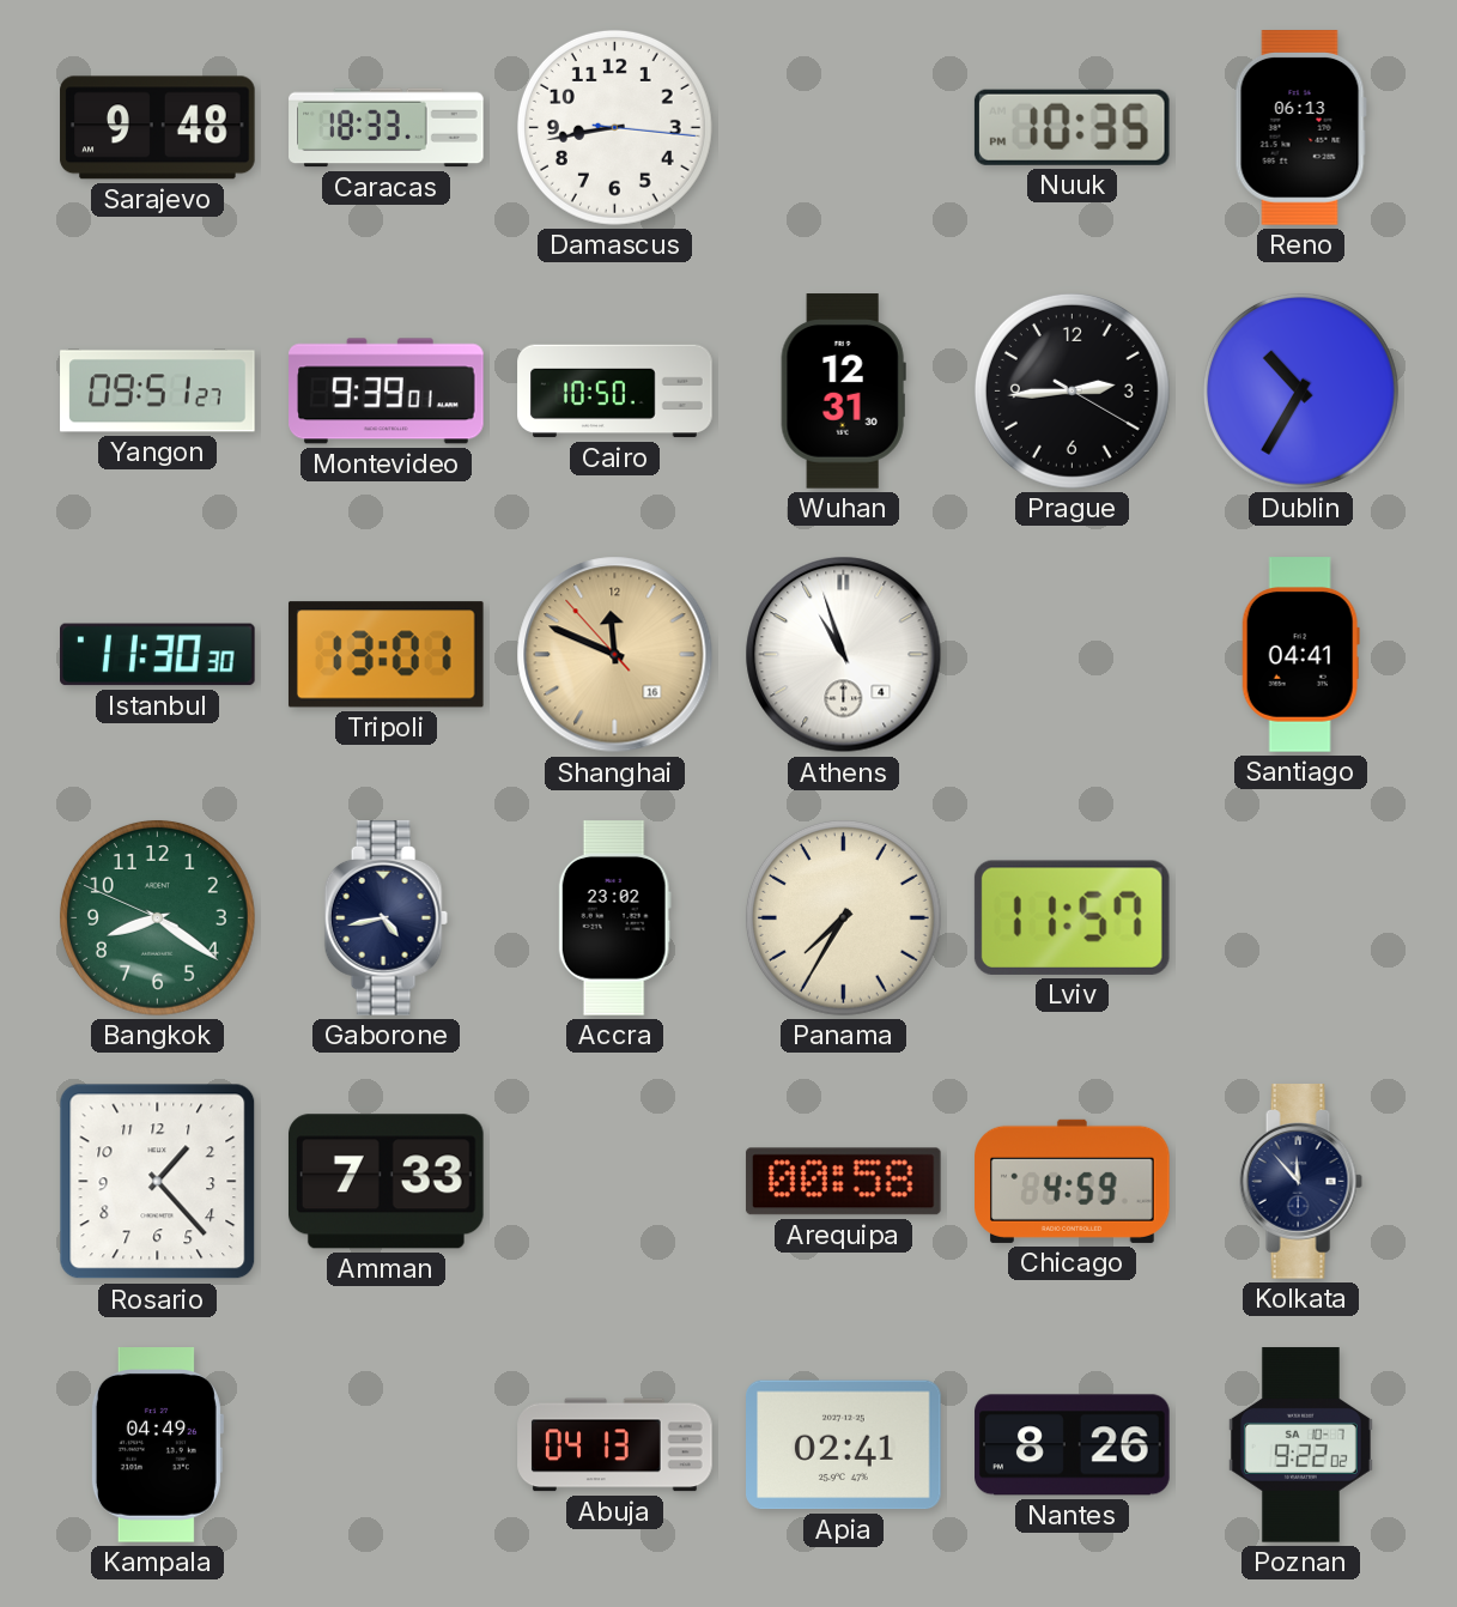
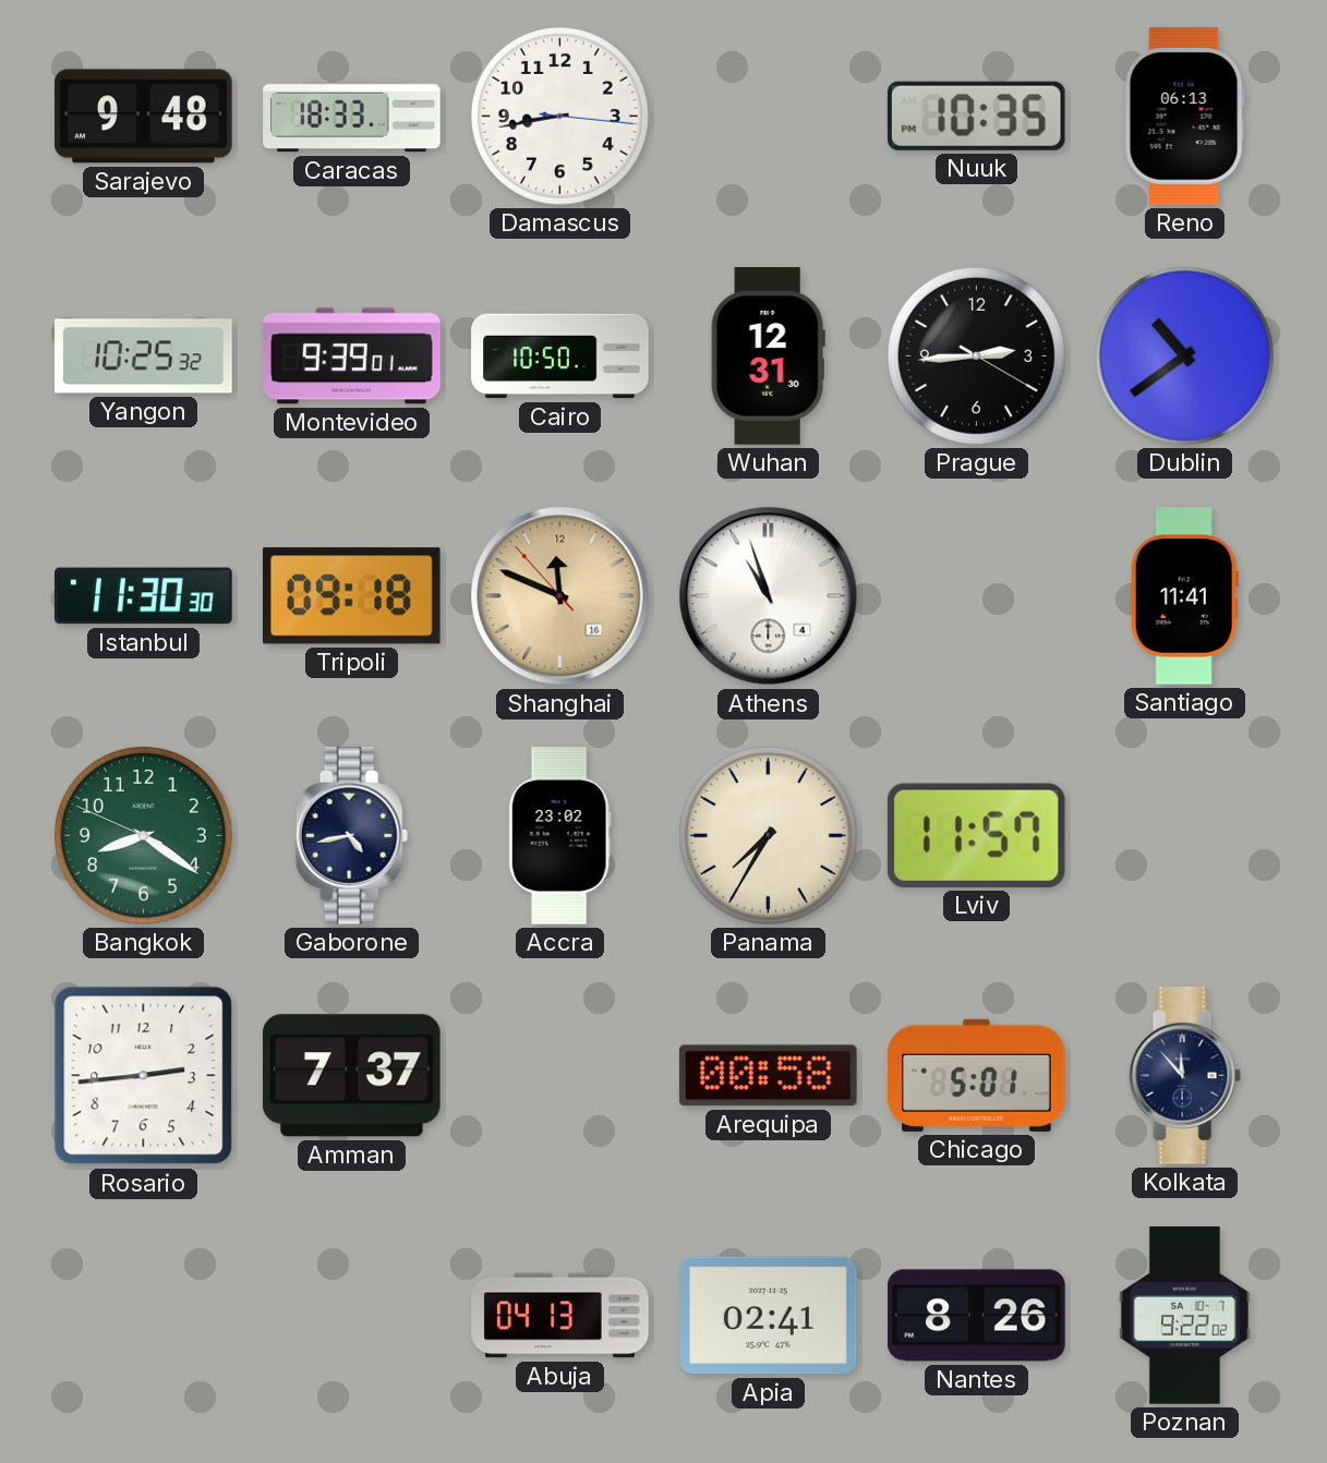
Yangon: 09:51 -> 10:25 (144, 356)
Dublin: 10:35 -> 10:39 (1184, 355)
Tripoli: 13:01 -> 09:18 (351, 596)
Santiago: 04:41 -> 11:41 (1184, 596)
Rosario: 1:23 -> 2:44 (144, 1076)
Amman: 7:33 -> 7:37 (351, 1076)
Chicago: 4:59 -> 5:01 (977, 1075)
Kampala: 04:49 -> none (157, 1445)
